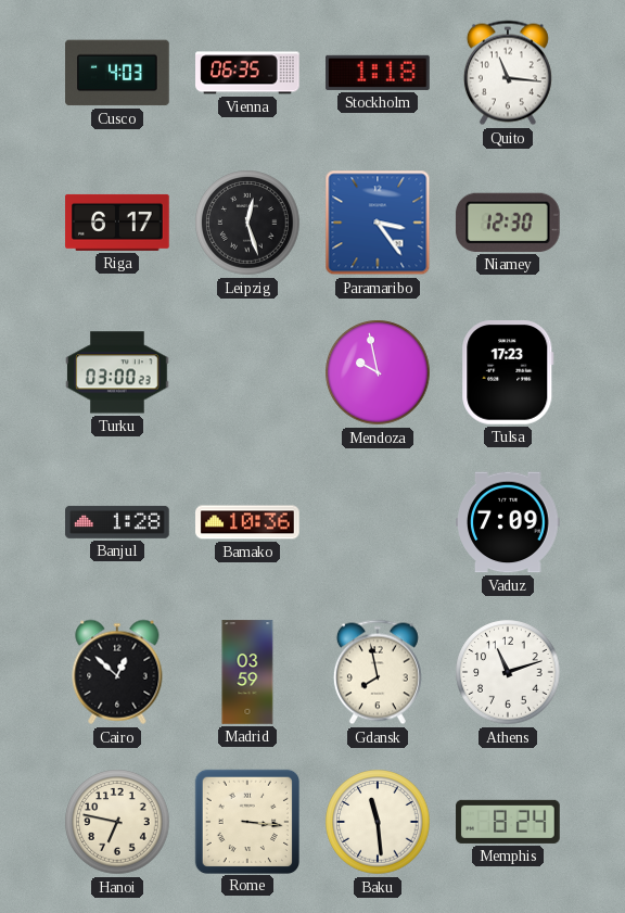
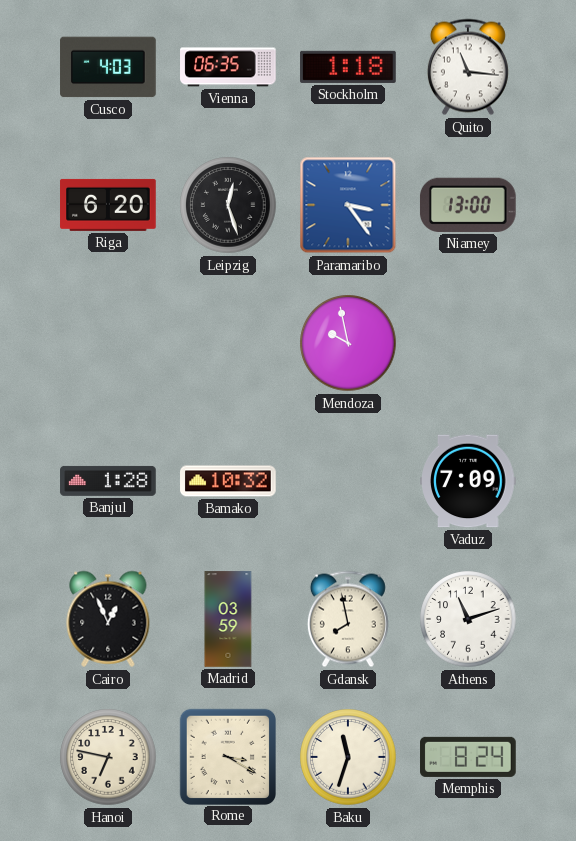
Riga: 6:17 -> 6:20 (108, 205)
Niamey: 12:30 -> 13:00 (468, 205)
Turku: 03:00 -> none (117, 372)
Tulsa: 17:23 -> none (508, 373)
Bamako: 10:36 -> 10:32 (228, 481)
Cairo: 12:52 -> 12:56 (108, 619)
Rome: 3:16 -> 3:20 (227, 756)
Baku: 11:29 -> 11:33 (348, 757)
